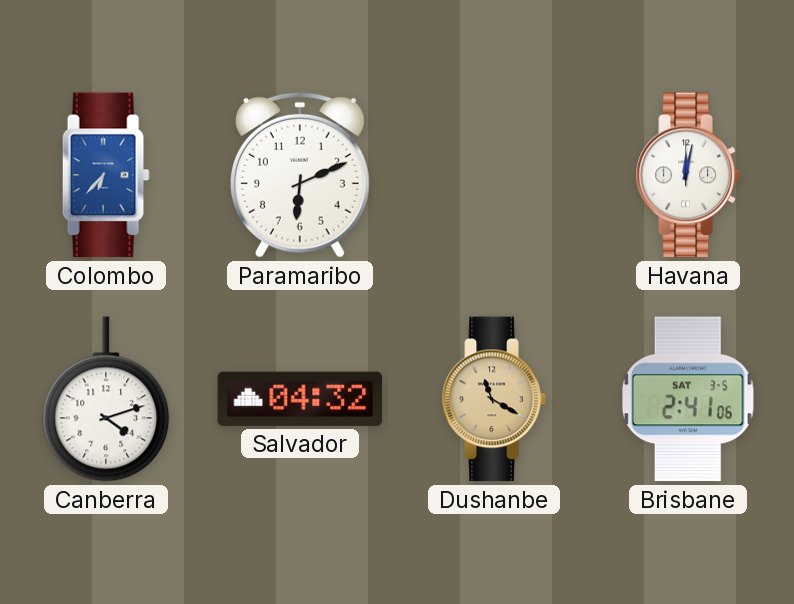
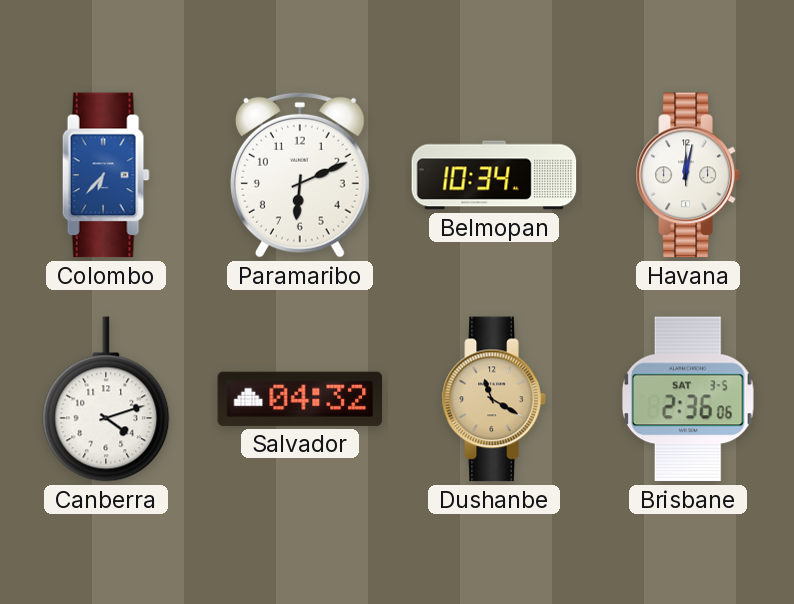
Belmopan: none -> 10:34 (494, 175)
Brisbane: 2:41 -> 2:36 (688, 399)
